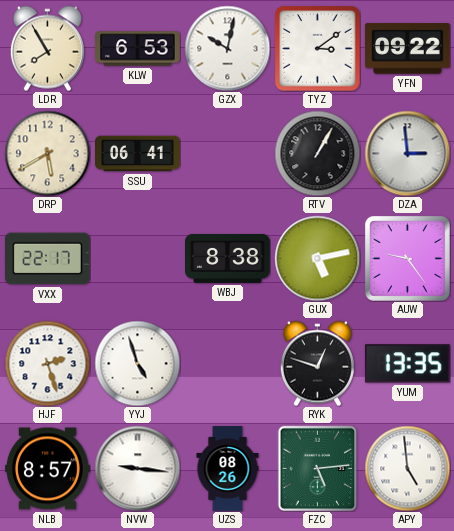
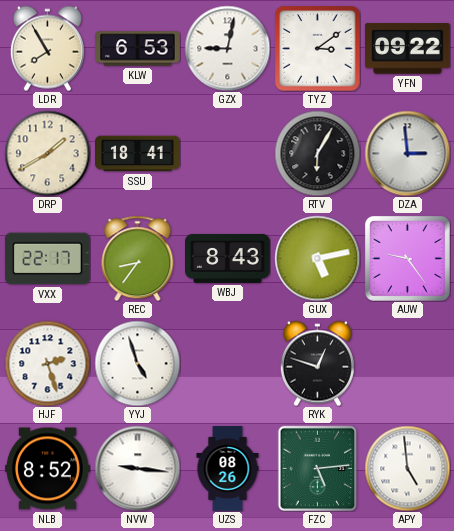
GZX: 10:02 -> 9:02 (227, 48)
DRP: 5:40 -> 1:40 (47, 153)
SSU: 06:41 -> 18:41 (138, 154)
RTV: 1:05 -> 6:05 (317, 153)
REC: none -> 8:36 (138, 258)
WBJ: 8:38 -> 8:43 (228, 258)
YUM: 13:35 -> none (407, 364)
NLB: 8:57 -> 8:52 (48, 469)
